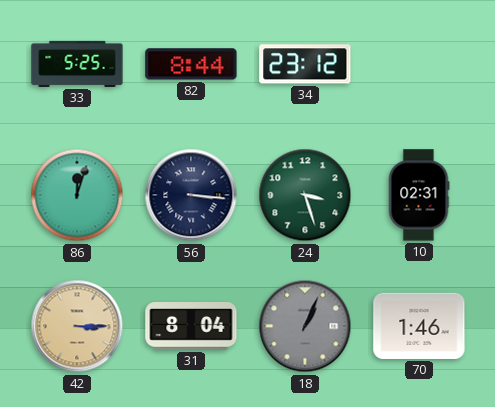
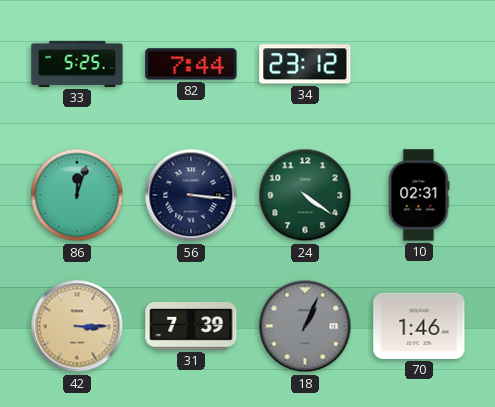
82: 8:44 -> 7:44 (191, 64)
24: 3:27 -> 4:21 (305, 195)
31: 8:04 -> 7:39 (191, 326)
